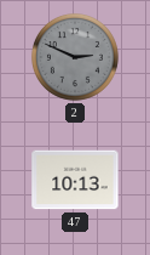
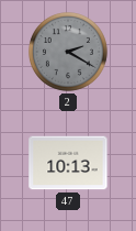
2: 2:49 -> 2:20 (68, 52)
